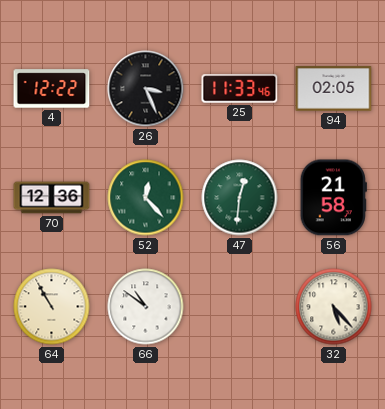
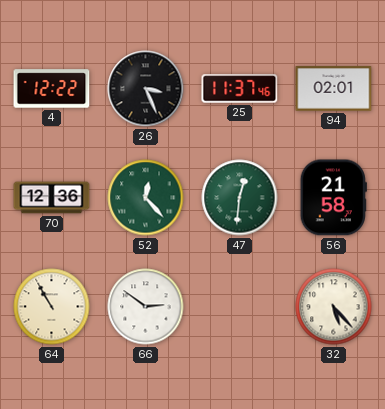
25: 11:33 -> 11:37 (240, 89)
94: 02:05 -> 02:01 (334, 89)
66: 10:51 -> 2:51 (146, 307)
